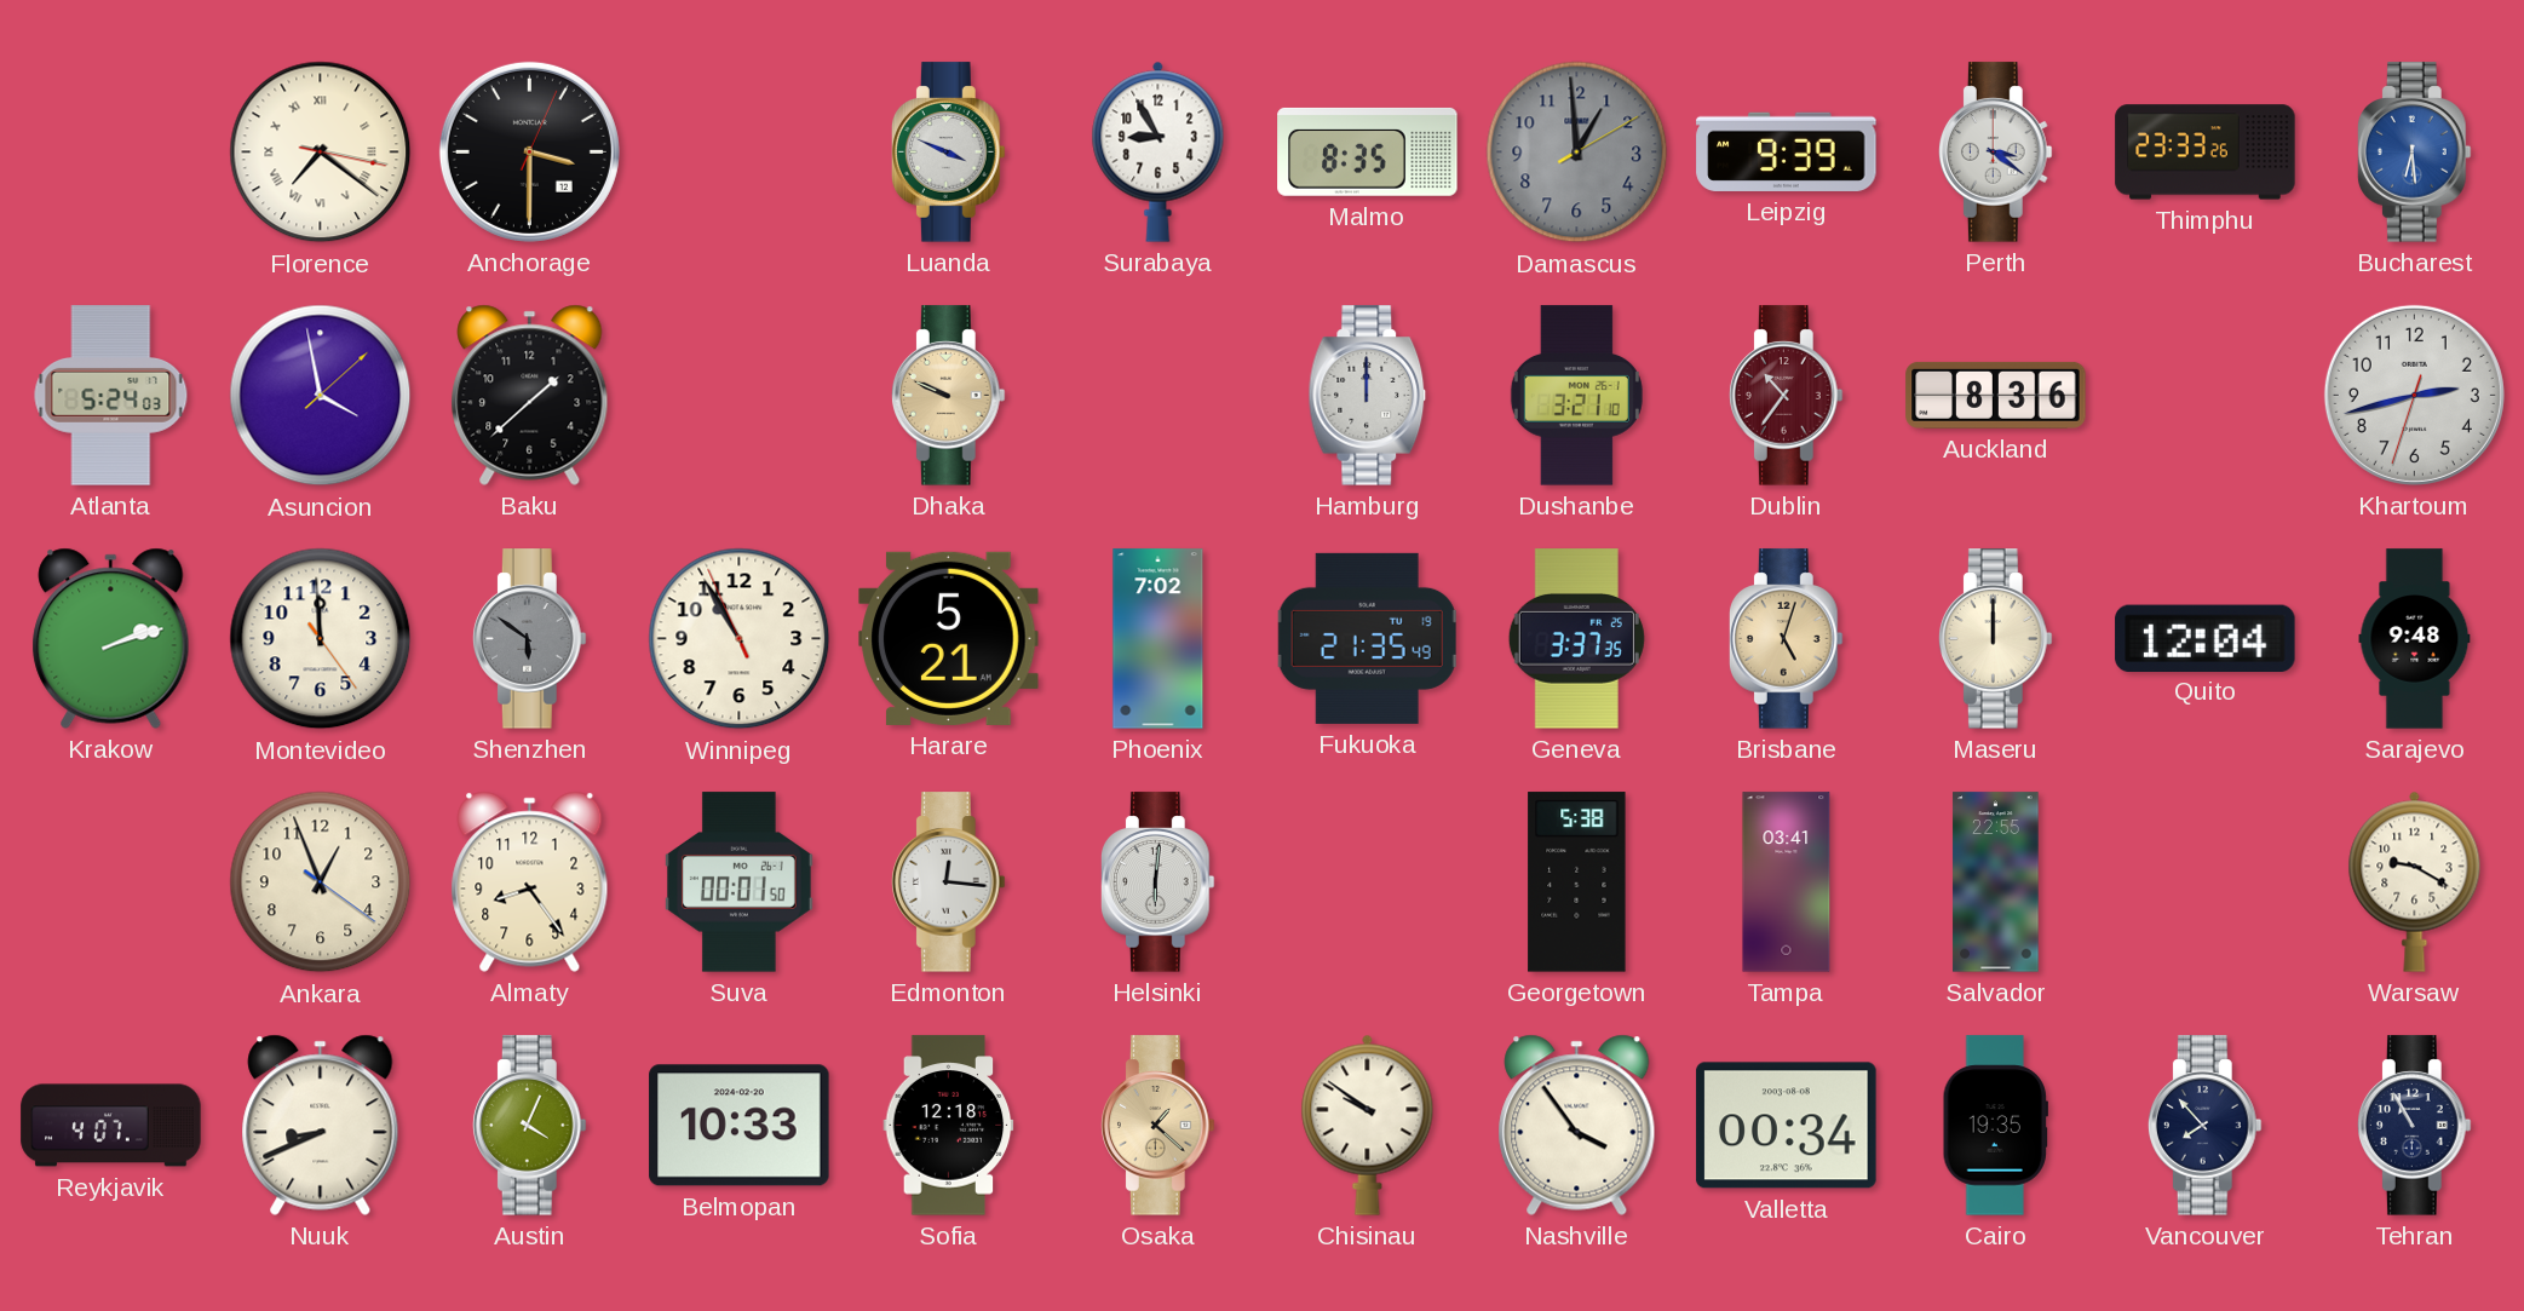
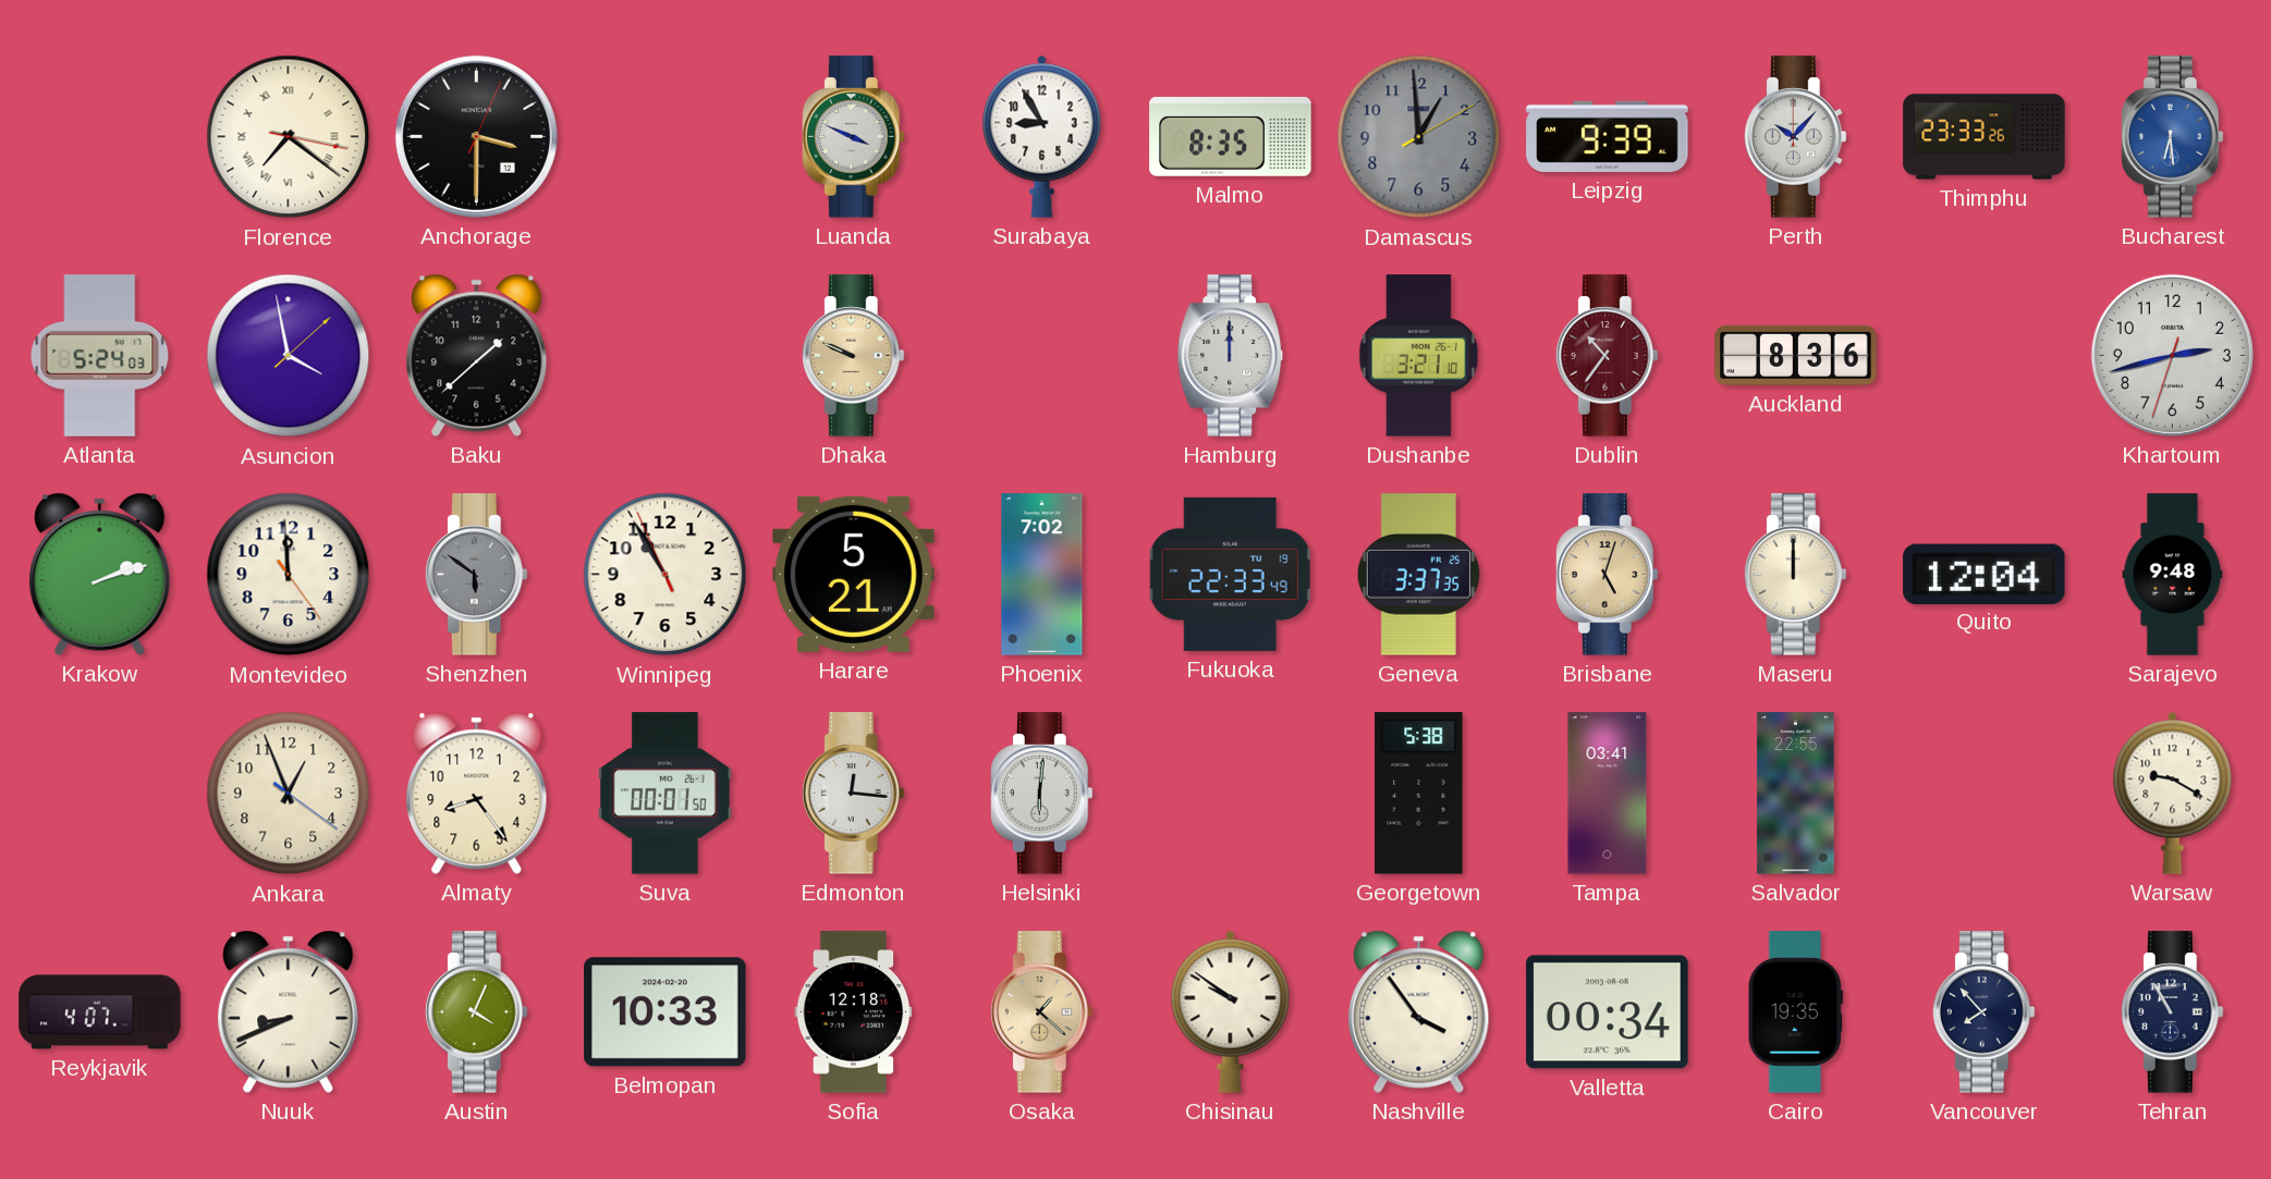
Perth: 3:21 -> 10:07 (1795, 137)
Fukuoka: 21:35 -> 22:33 (1230, 574)
